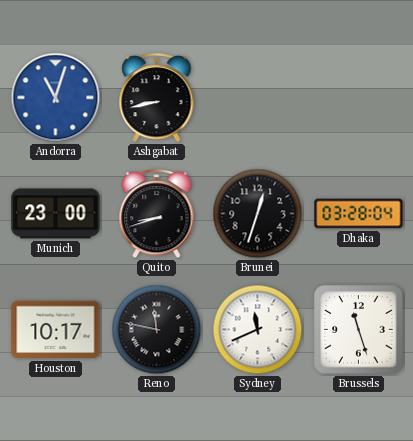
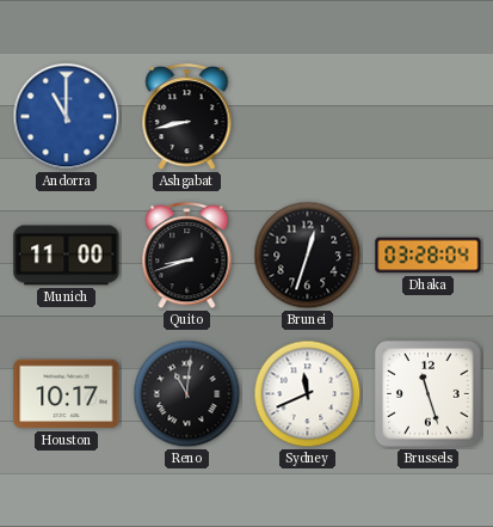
Andorra: 11:03 -> 11:00 (67, 117)
Munich: 23:00 -> 11:00 (67, 256)
Reno: 11:47 -> 11:01 (187, 394)
